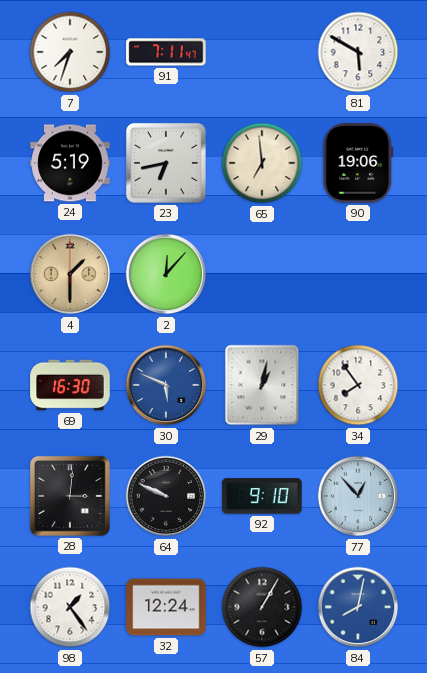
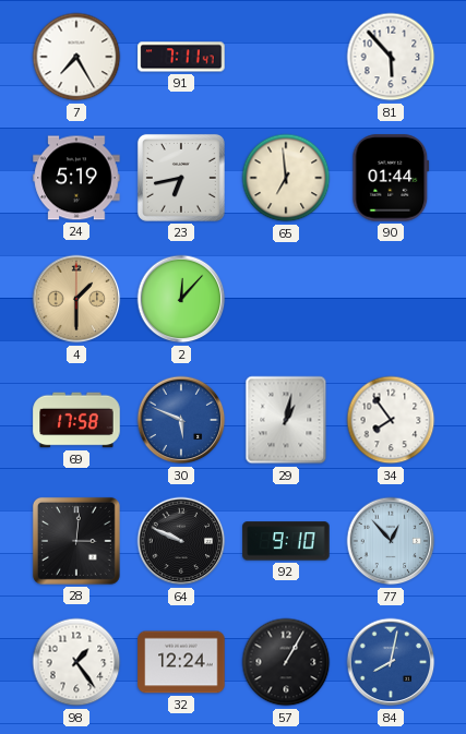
7: 7:33 -> 7:25 (76, 57)
81: 5:50 -> 5:53 (391, 57)
90: 19:06 -> 01:44 (391, 178)
69: 16:30 -> 17:58 (76, 420)
